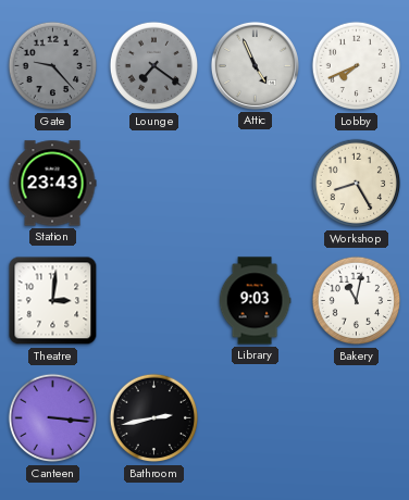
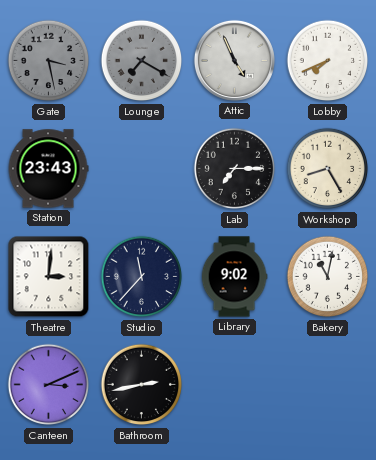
Gate: 9:23 -> 3:28 (49, 61)
Lounge: 7:21 -> 7:20 (142, 61)
Lab: none -> 7:15 (235, 169)
Studio: none -> 11:37 (142, 277)
Library: 9:03 -> 9:02 (234, 277)
Canteen: 3:16 -> 3:11 (49, 385)
